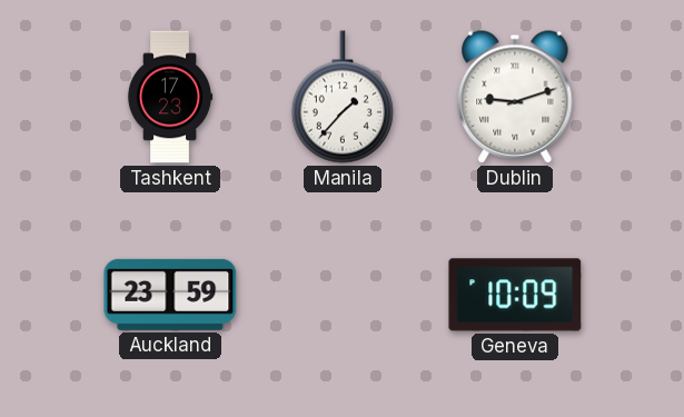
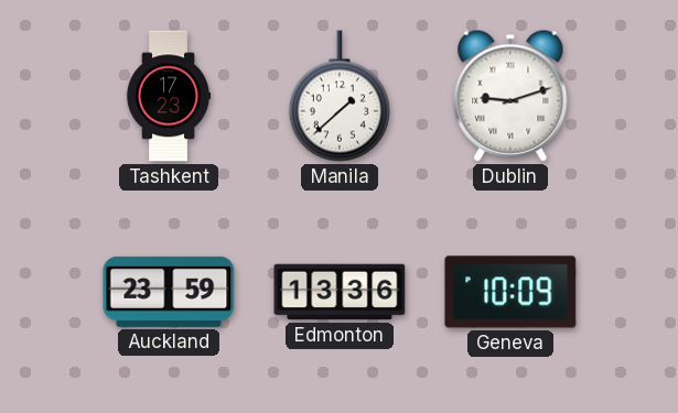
Manila: 1:37 -> 1:38 (340, 96)
Edmonton: none -> 13:36 (340, 292)
